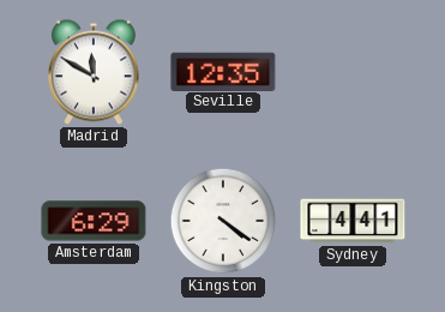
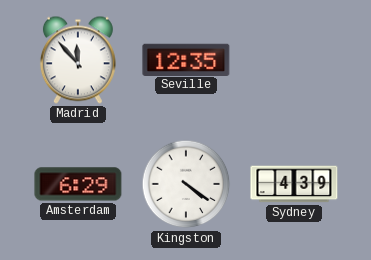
Madrid: 11:50 -> 11:53 (78, 60)
Sydney: 4:41 -> 4:39 (294, 184)
